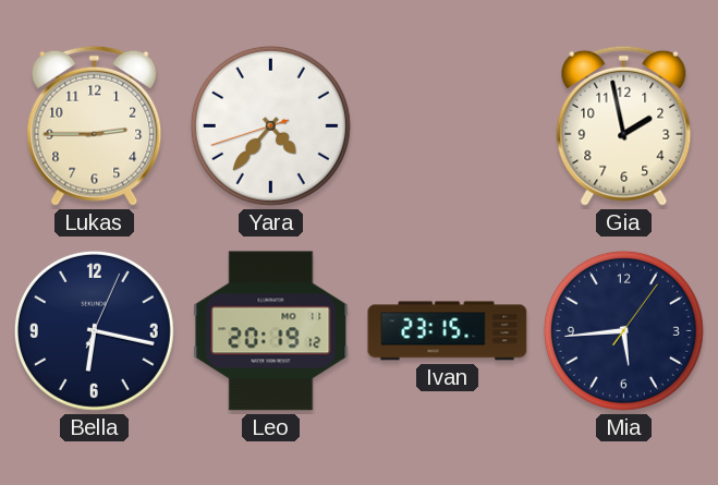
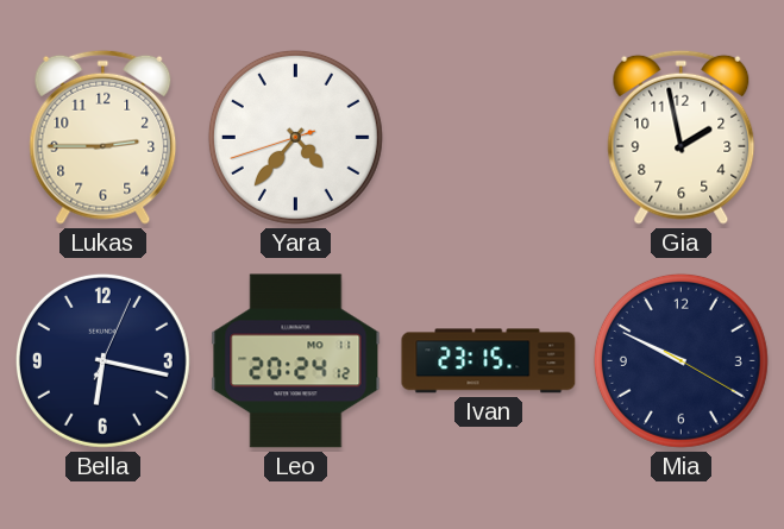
Leo: 20:19 -> 20:24 (296, 361)
Mia: 5:44 -> 9:49 (680, 360)
